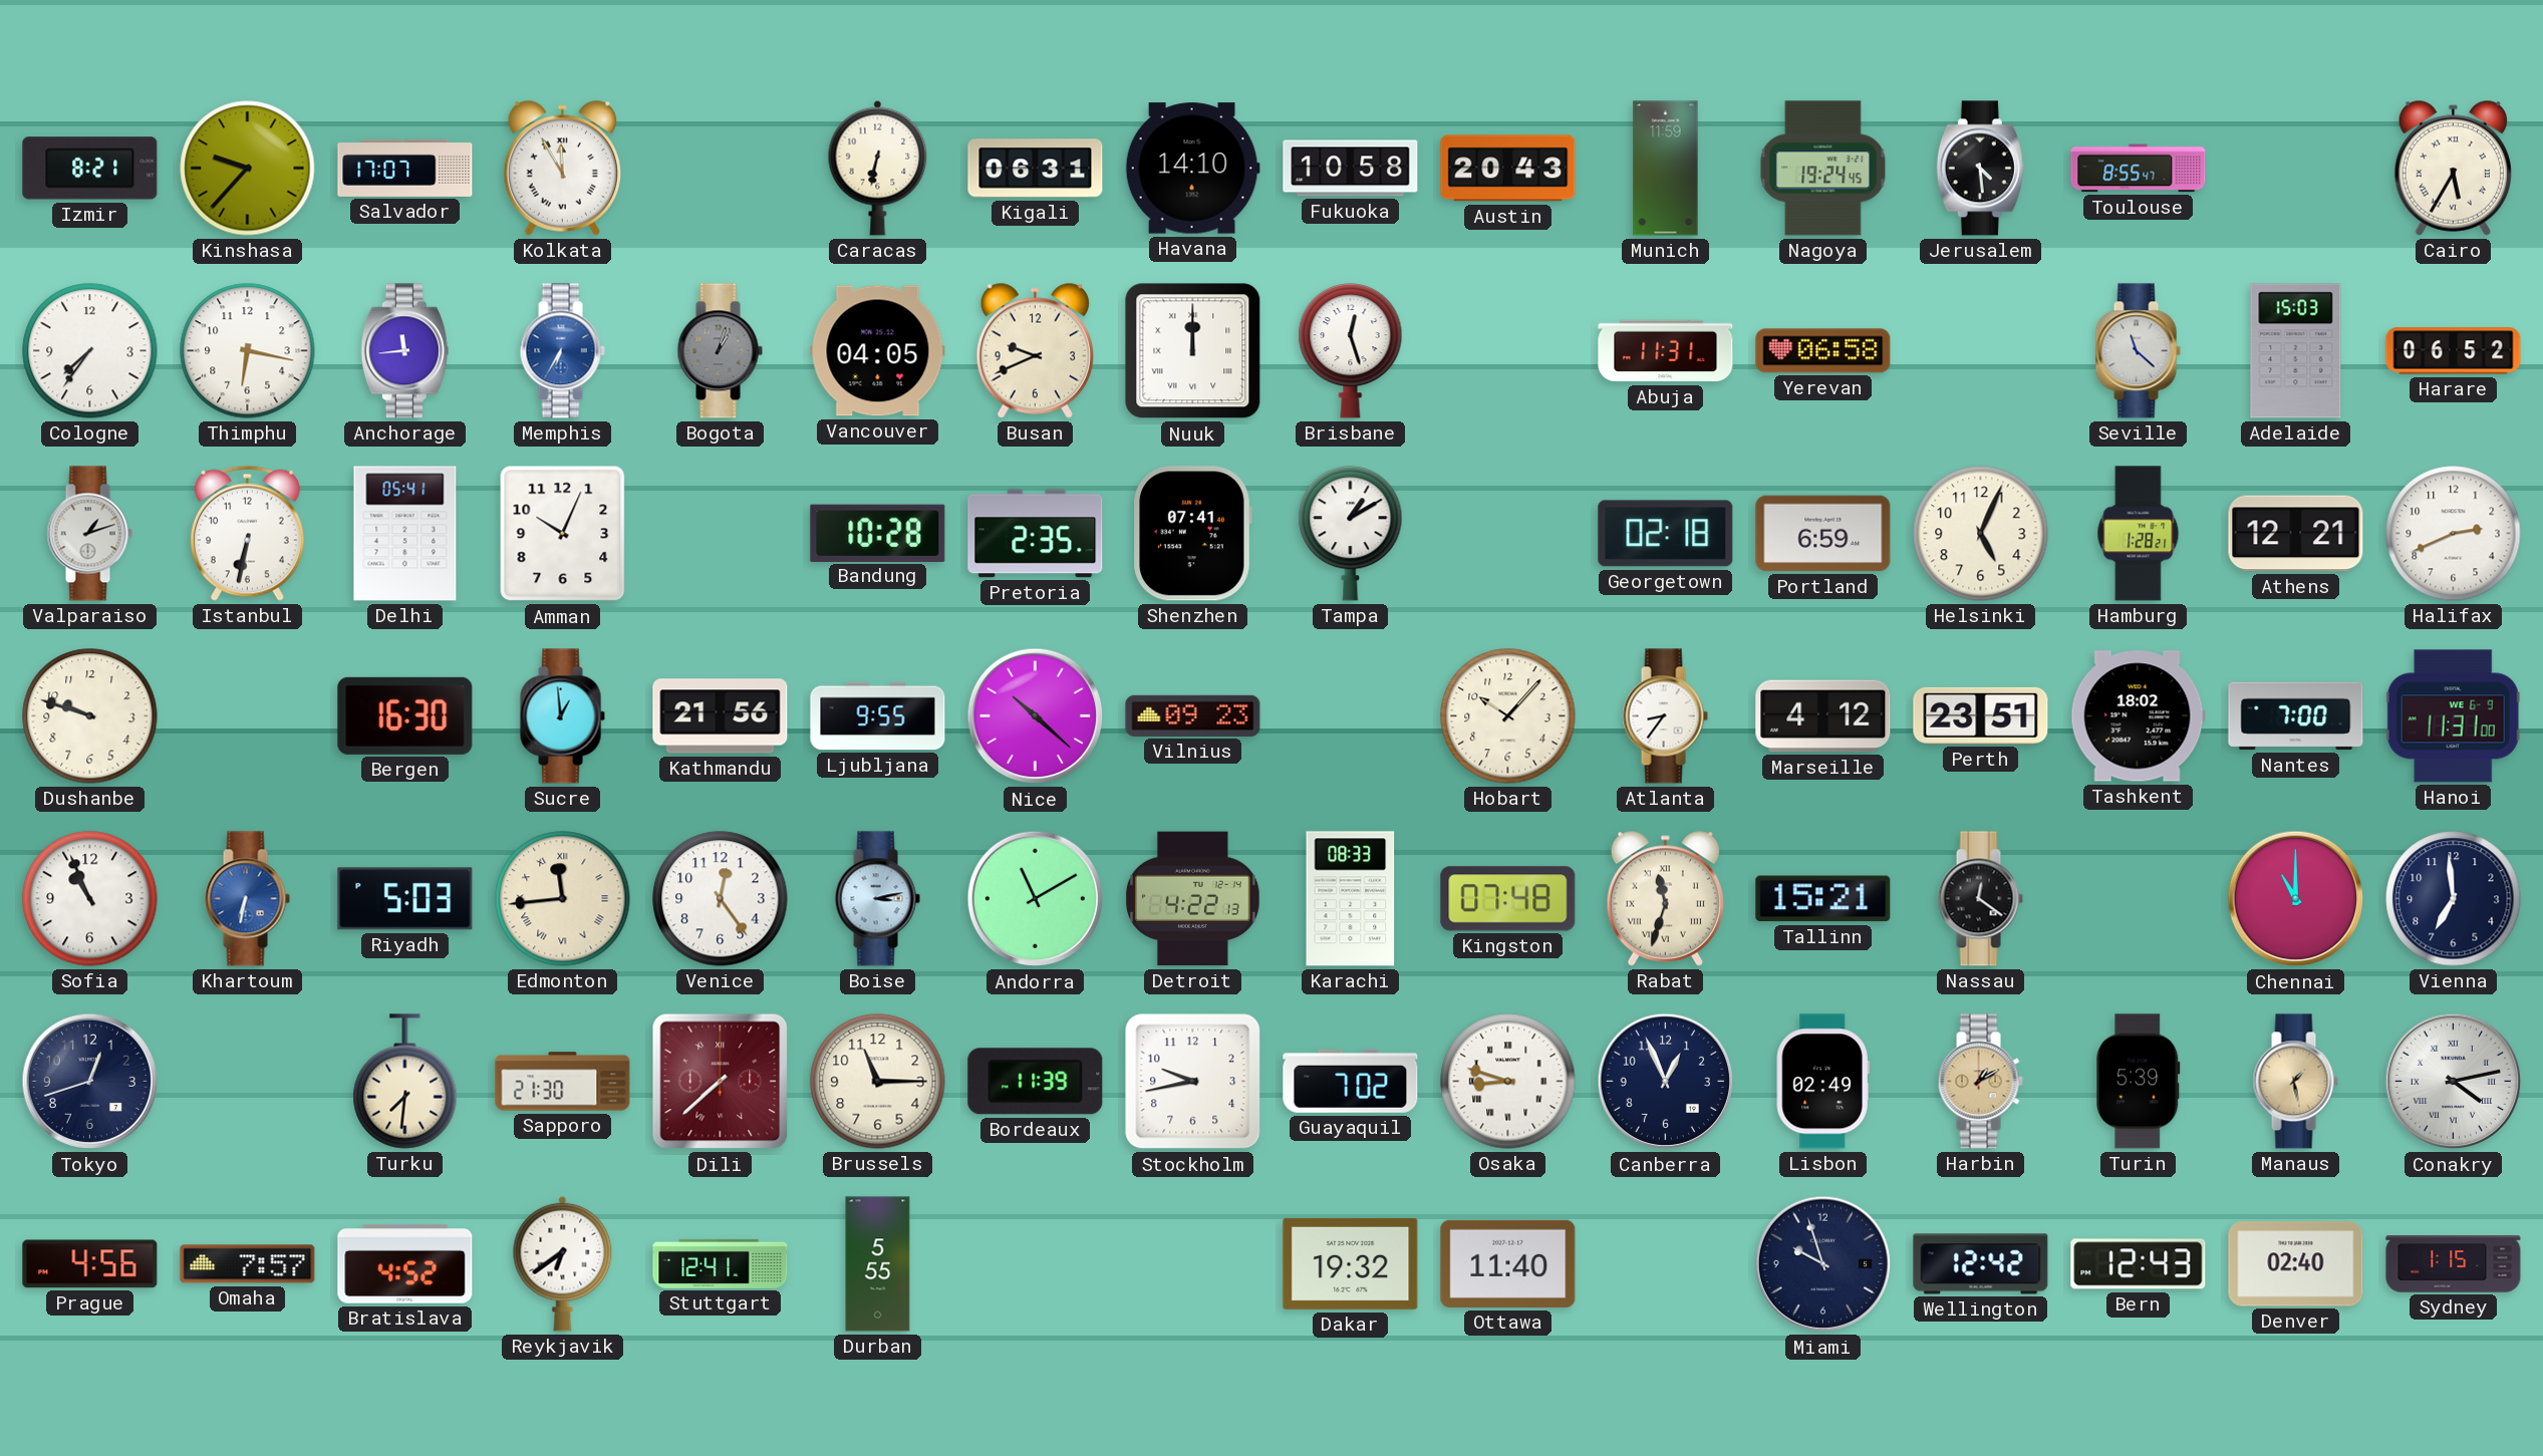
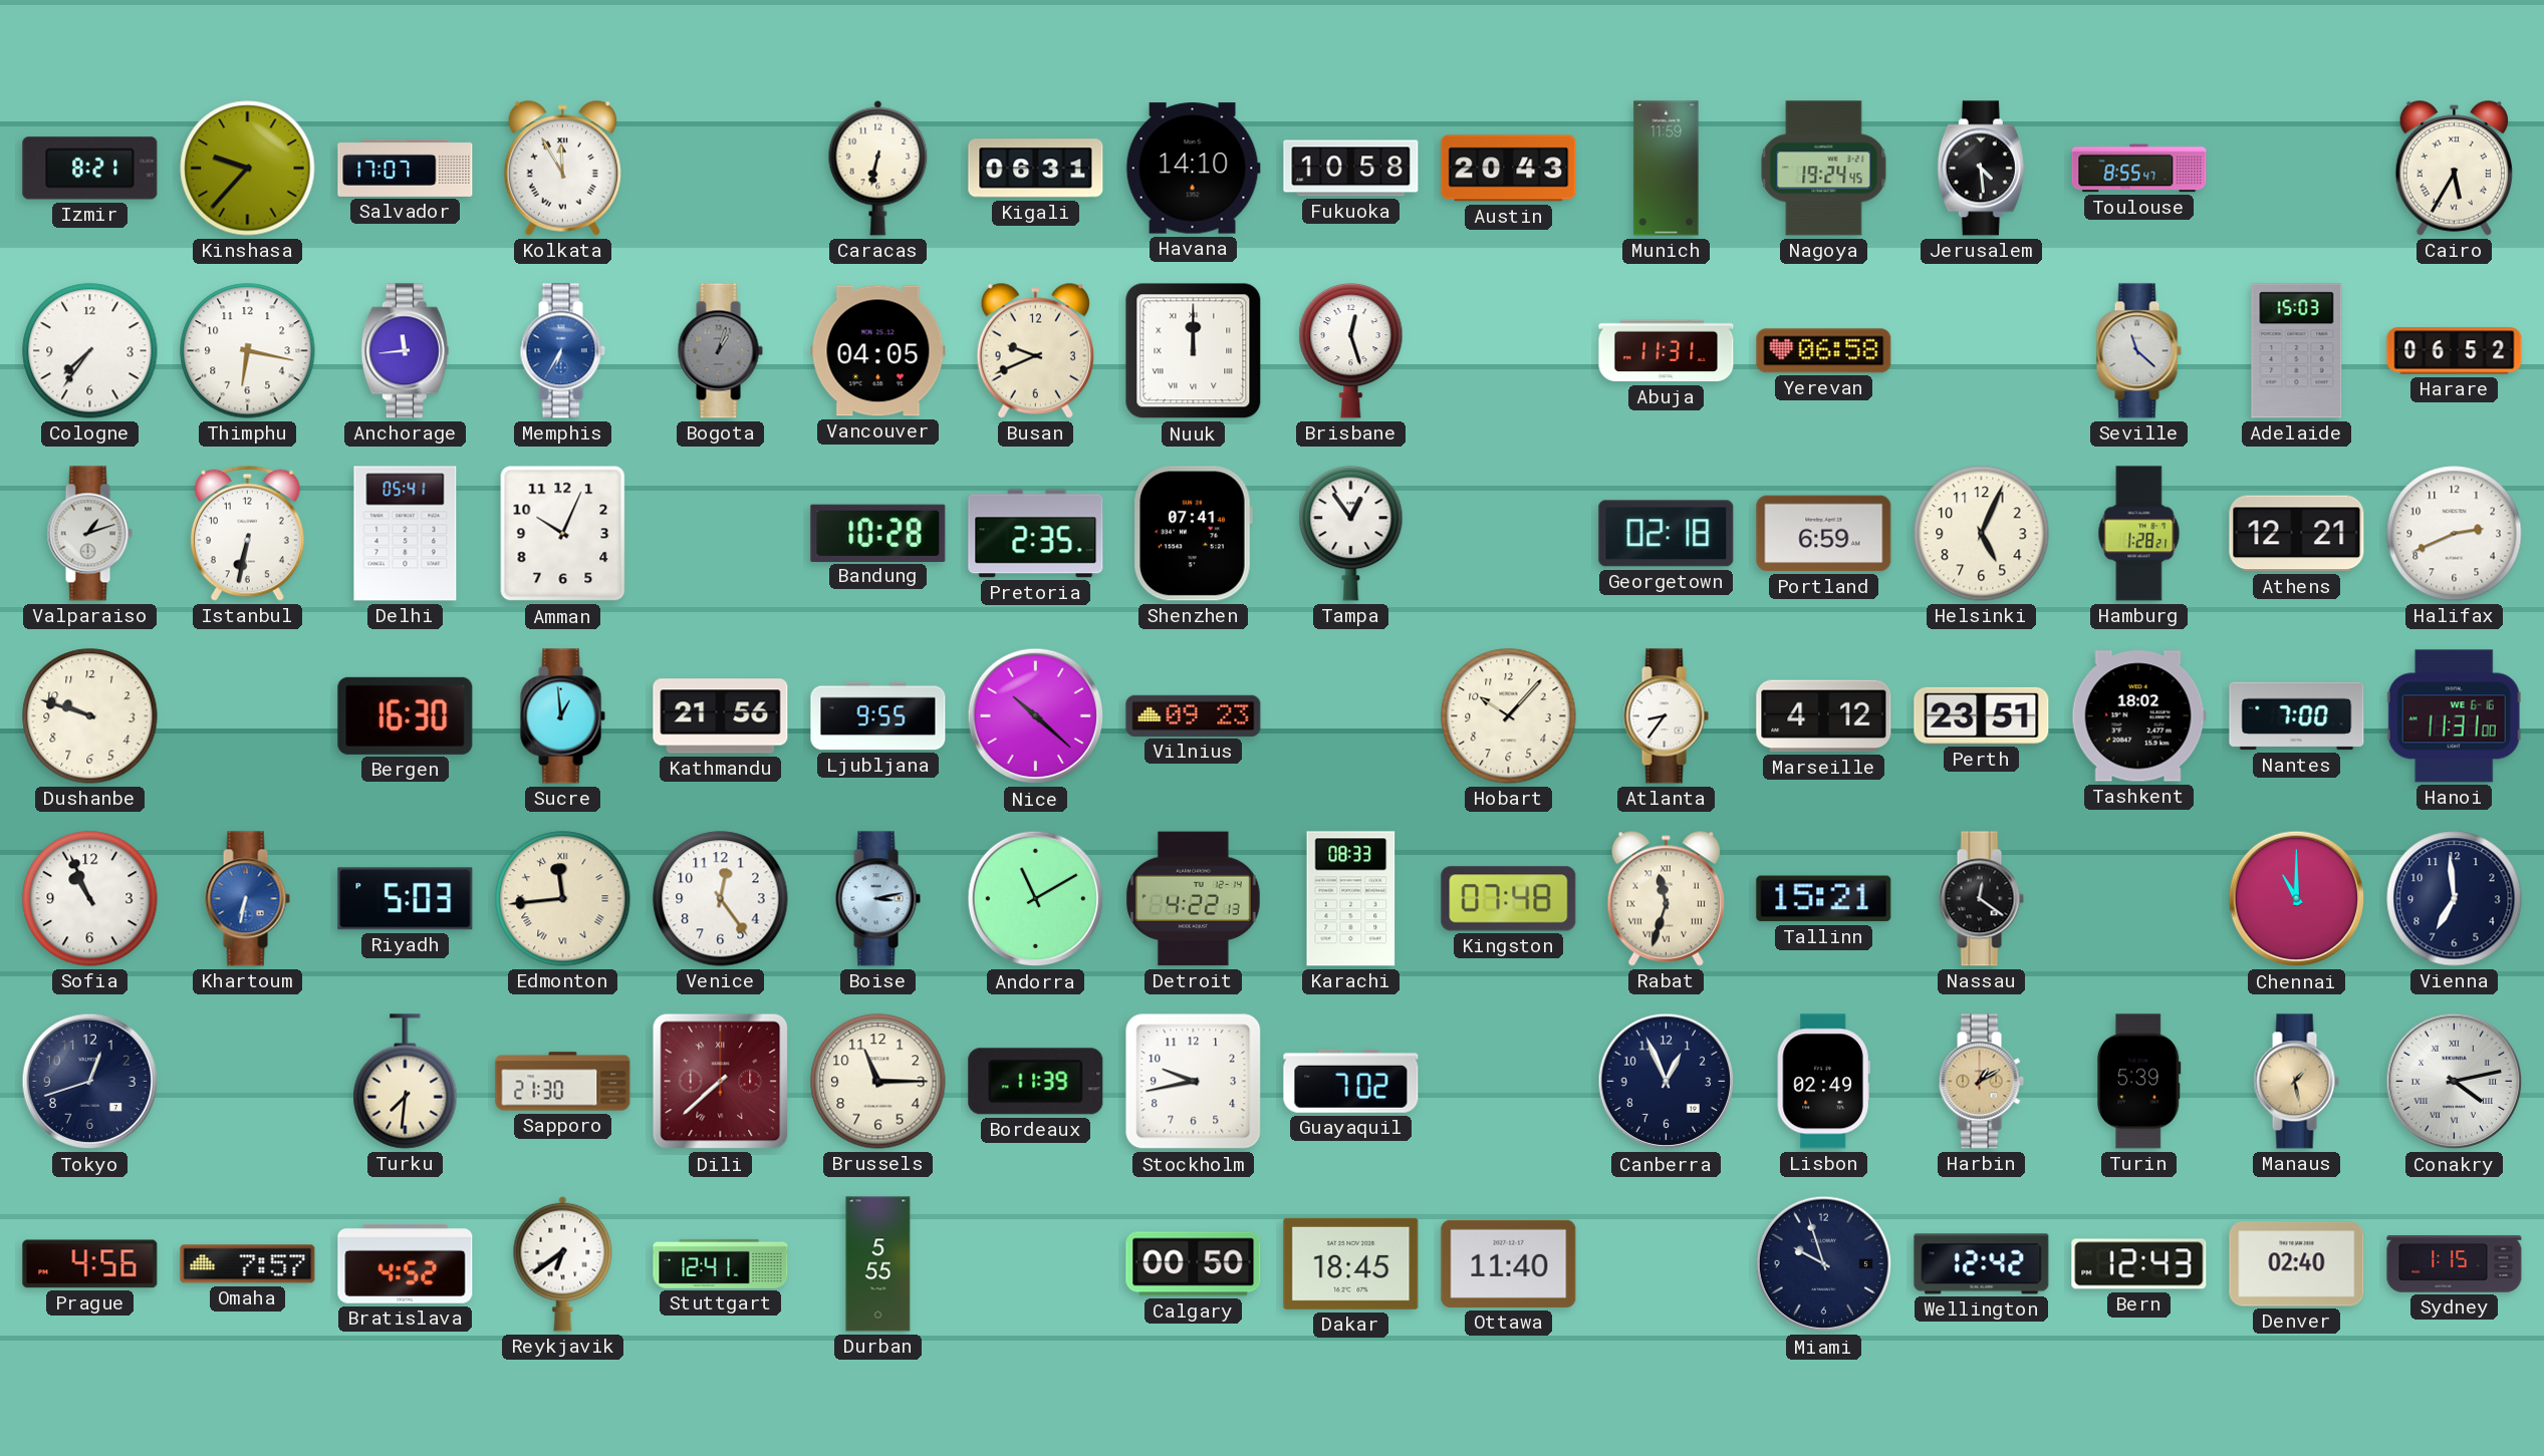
Tampa: 1:10 -> 12:54 (1351, 534)
Hanoi date: WE 6-9 -> WE 6-16 (2454, 716)
Osaka: 8:48 -> none (1508, 1082)
Calgary: none -> 00:50 (1194, 1264)
Dakar: 19:32 -> 18:45 (1351, 1263)
